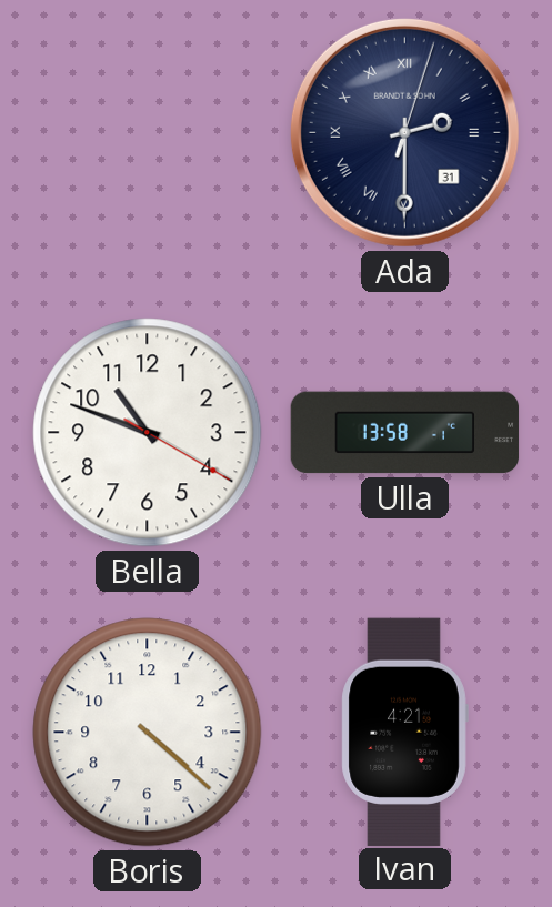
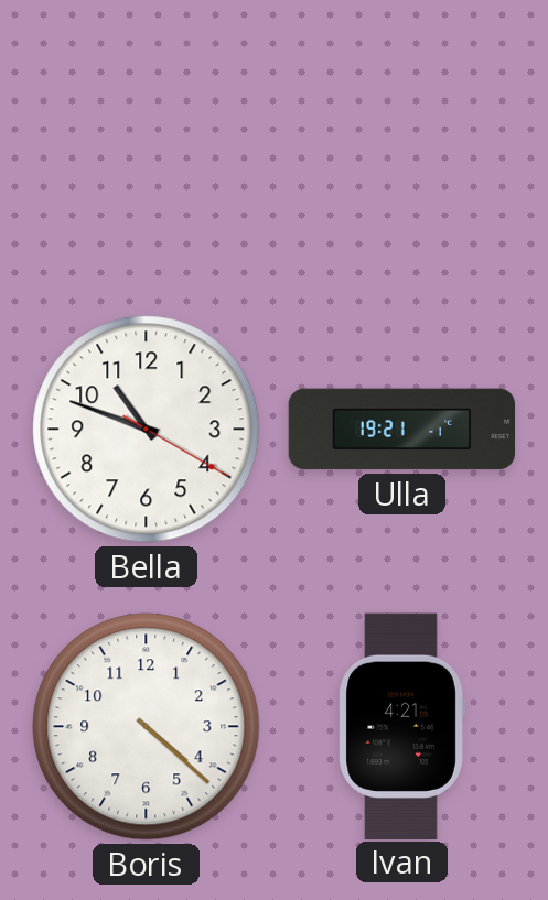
Ada: 2:30 -> none (404, 132)
Ulla: 13:58 -> 19:21 (402, 430)
